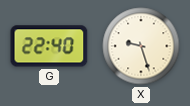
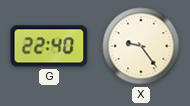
X: 9:27 -> 9:24 (141, 46)
